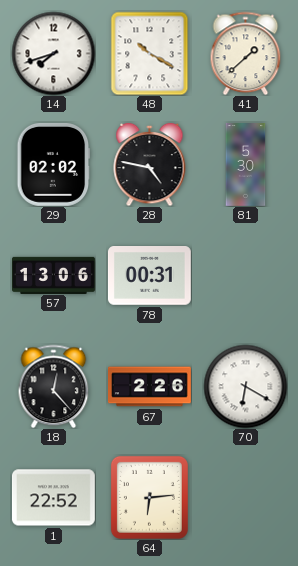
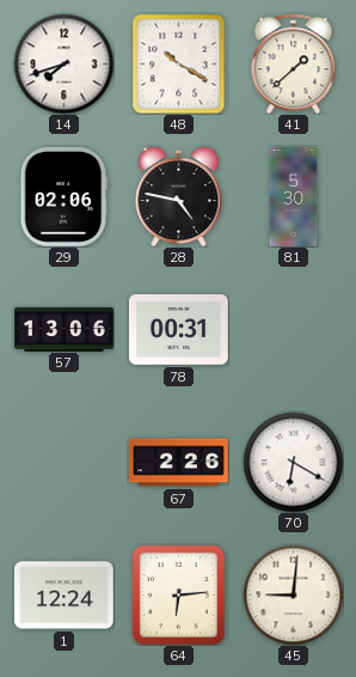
29: 02:02 -> 02:06 (65, 196)
18: 12:23 -> none (54, 386)
1: 22:52 -> 12:24 (63, 596)
45: none -> 9:01 (293, 594)
